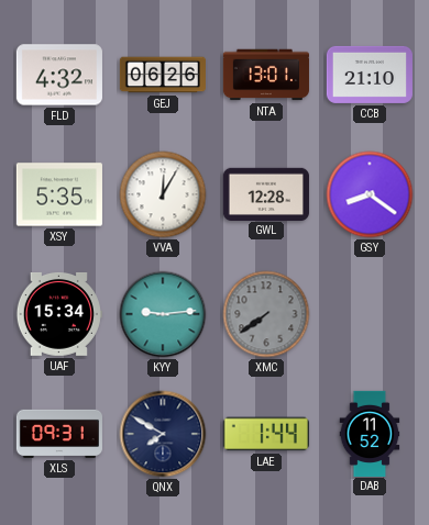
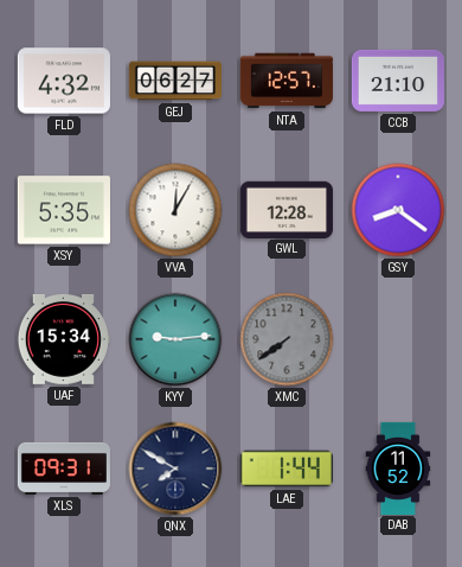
GEJ: 06:26 -> 06:27 (175, 81)
NTA: 13:01 -> 12:57 (287, 81)
